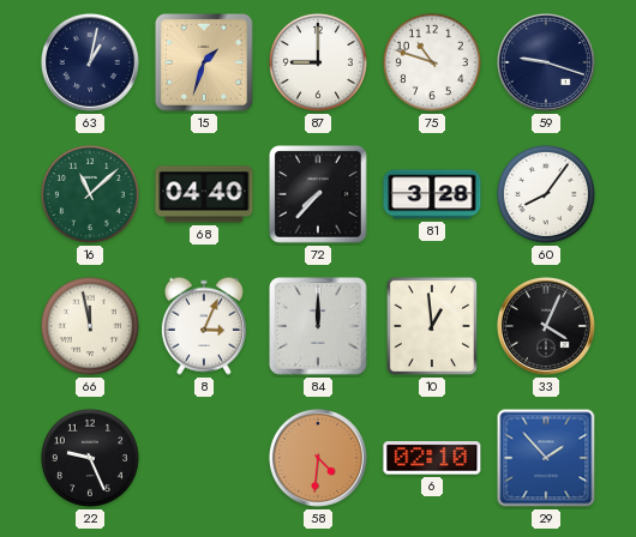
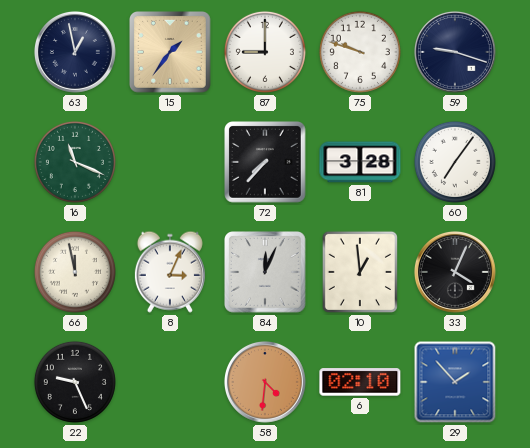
63: 1:02 -> 12:58 (75, 52)
15: 1:33 -> 1:36 (171, 53)
75: 10:48 -> 9:48 (360, 52)
16: 11:08 -> 11:19 (75, 162)
68: 04:40 -> none (204, 194)
60: 8:06 -> 7:06 (455, 162)
84: 12:00 -> 12:04 (266, 273)
